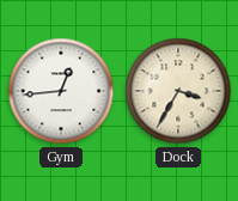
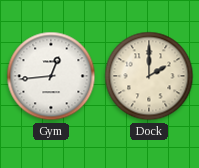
Dock: 3:35 -> 2:00 (149, 76)
